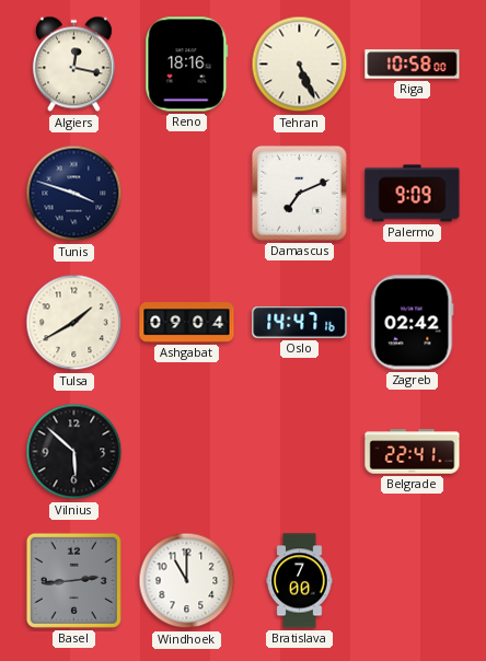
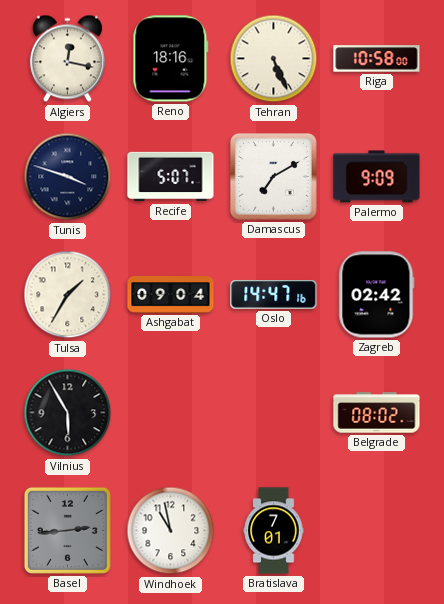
Recife: none -> 5:07 (171, 177)
Damascus: 7:11 -> 7:10 (273, 176)
Tulsa: 1:40 -> 1:35 (68, 295)
Vilnius: 5:52 -> 5:55 (68, 413)
Belgrade: 22:41 -> 08:02 (377, 413)
Windhoek: 11:00 -> 10:58 (171, 531)
Bratislava: 7:00 -> 7:01 (274, 531)
